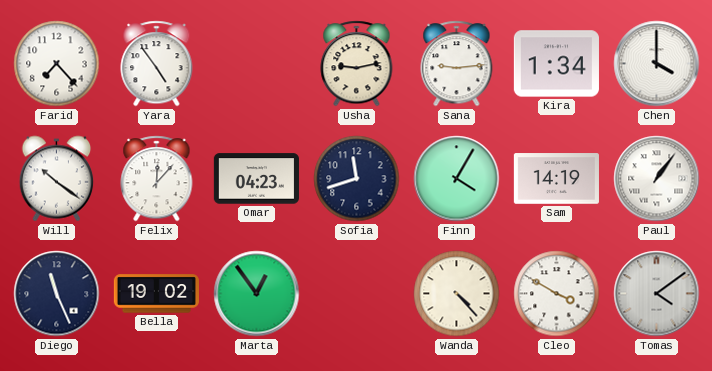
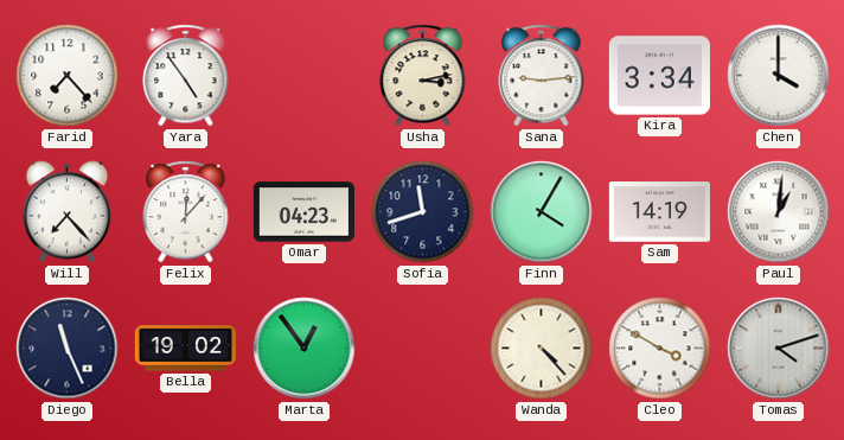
Usha: 9:13 -> 3:13 (423, 76)
Kira: 1:34 -> 3:34 (659, 76)
Will: 10:21 -> 7:23 (68, 212)
Paul: 1:06 -> 1:01 (779, 212)
Tomas: 4:09 -> 4:12 (779, 349)
